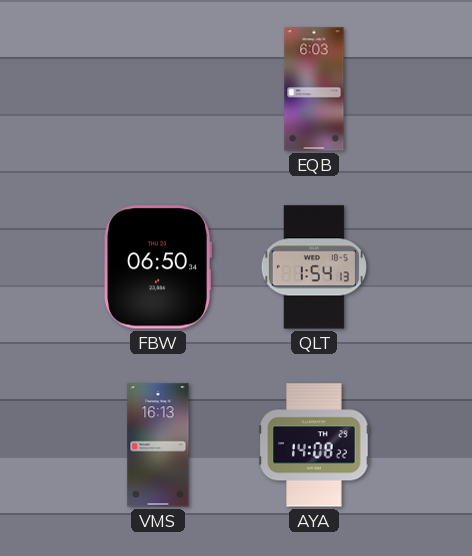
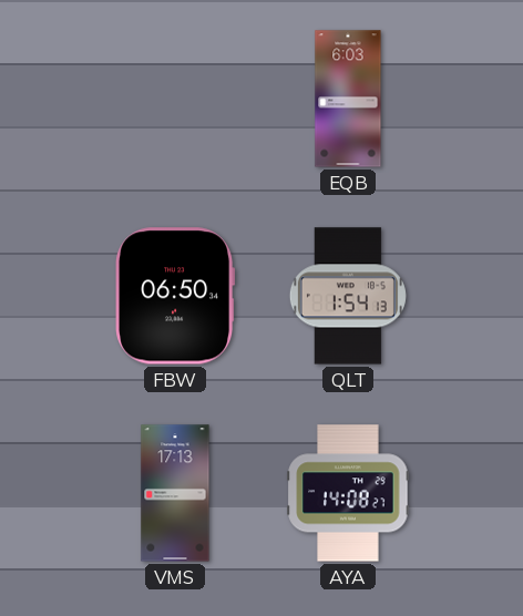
VMS: 16:13 -> 17:13 (175, 493)
AYA: 14:08:22 -> 14:08:27 (348, 493)
